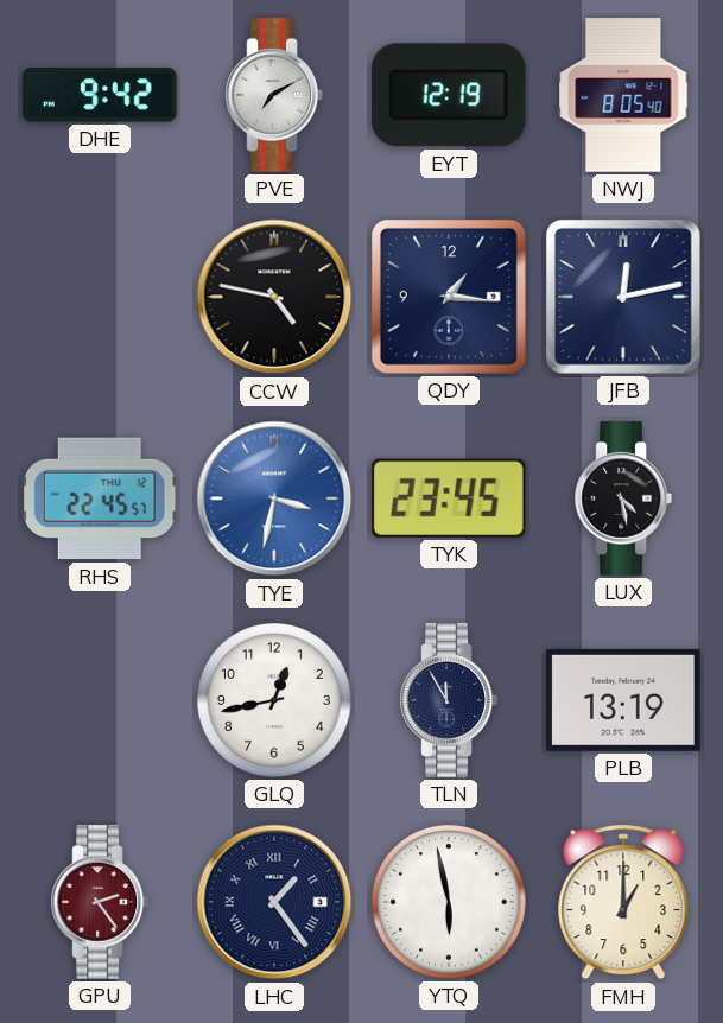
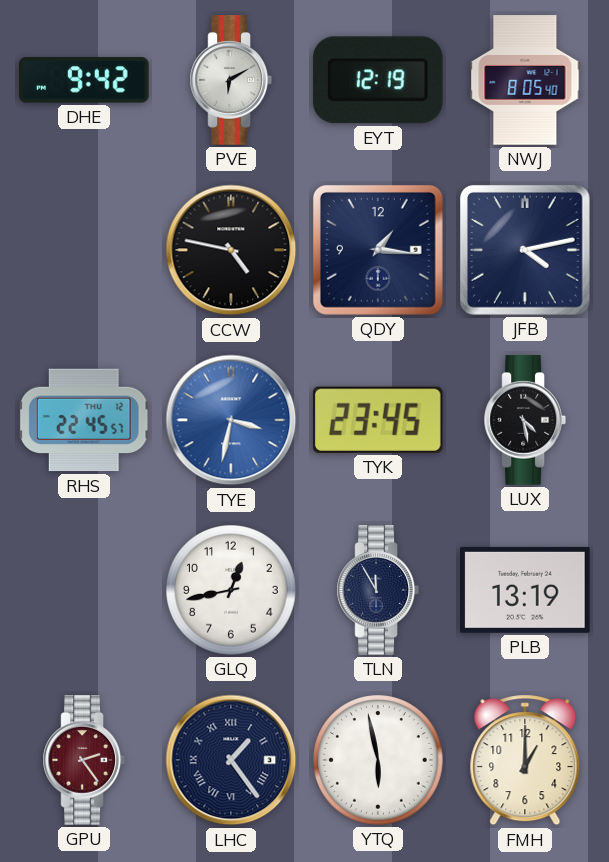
PVE: 7:10 -> 6:10 (231, 80)
JFB: 12:13 -> 4:13 (525, 250)
